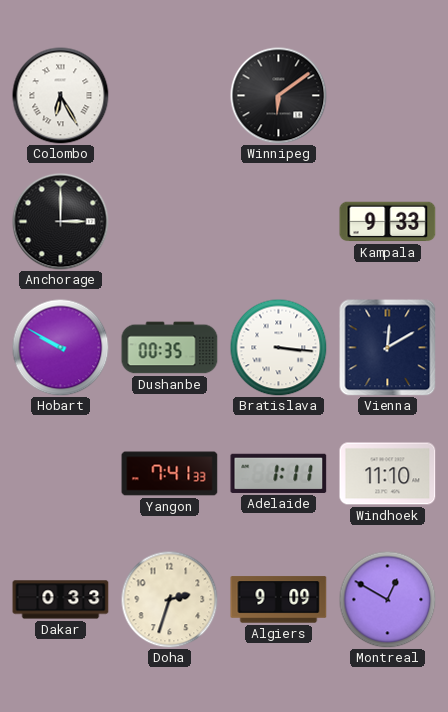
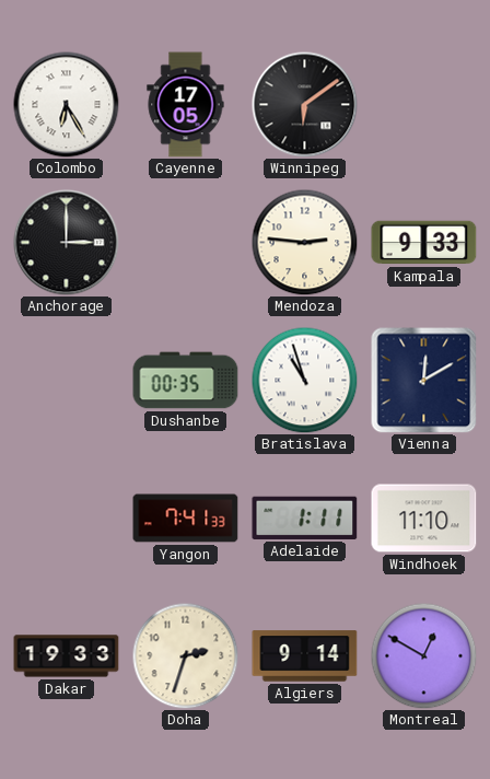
Cayenne: none -> 17:05 (186, 105)
Mendoza: none -> 2:46 (304, 242)
Hobart: 9:50 -> none (60, 347)
Bratislava: 3:16 -> 10:57 (304, 380)
Dakar: 0:33 -> 19:33 (67, 656)
Algiers: 9:09 -> 9:14 (305, 656)
